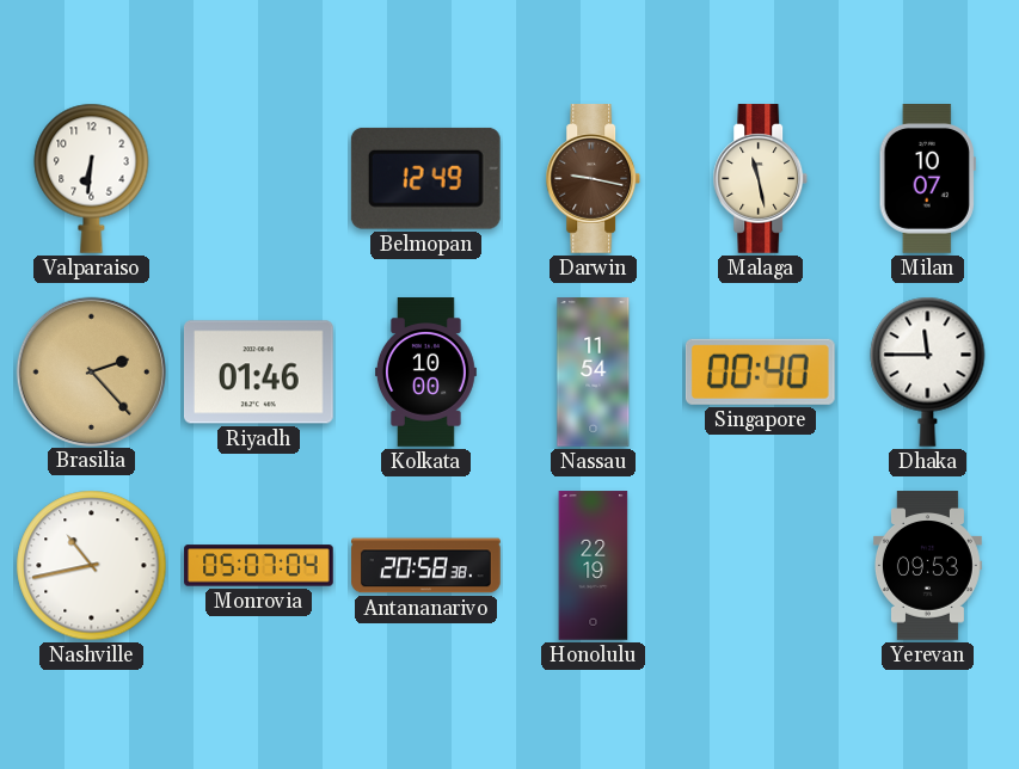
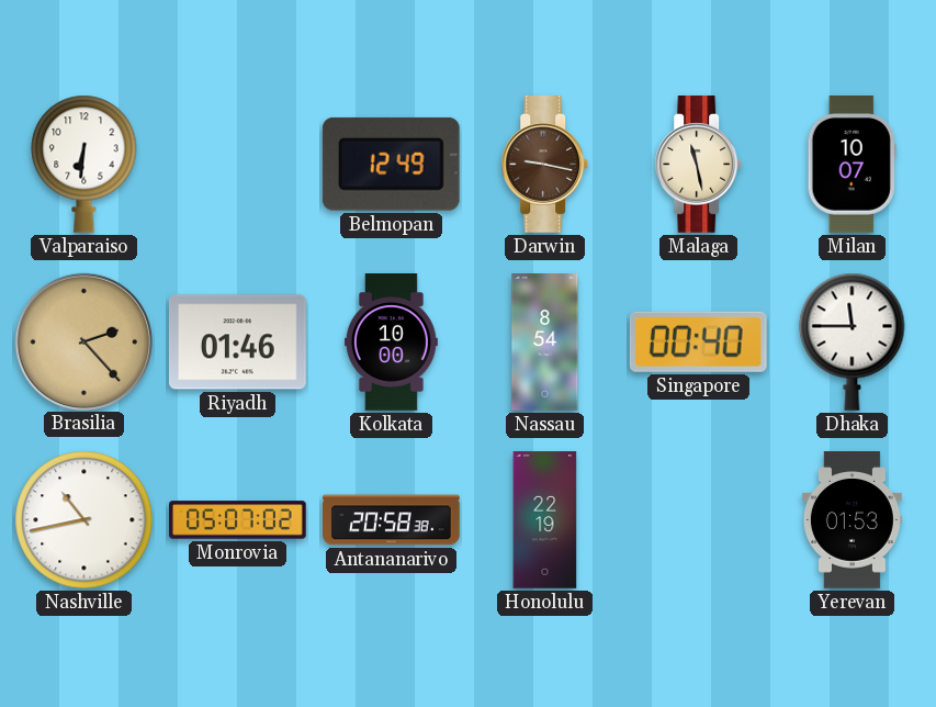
Nassau: 11:54 -> 8:54 (545, 343)
Monrovia: 05:07:04 -> 05:07:02 (238, 520)
Yerevan: 09:53 -> 01:53 (852, 520)
